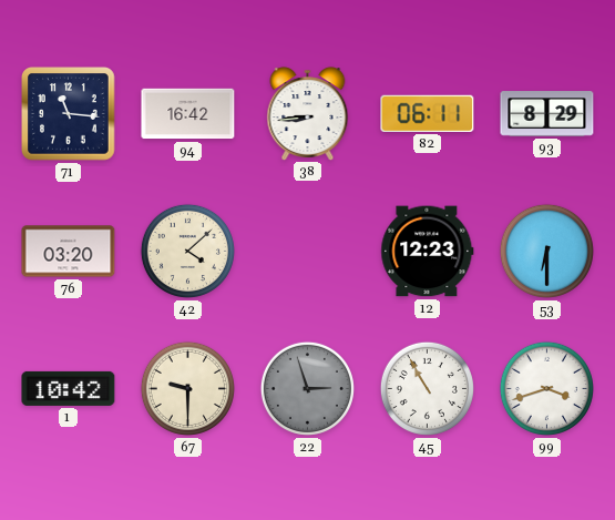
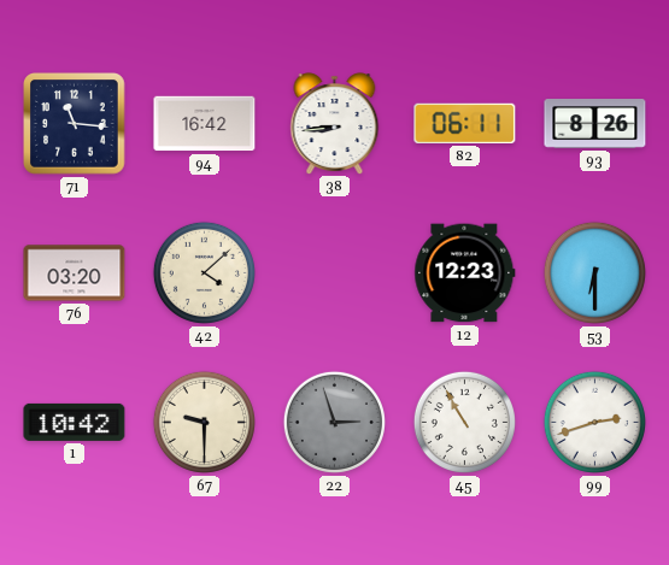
93: 8:29 -> 8:26 (595, 124)
99: 3:42 -> 2:42 (594, 422)
